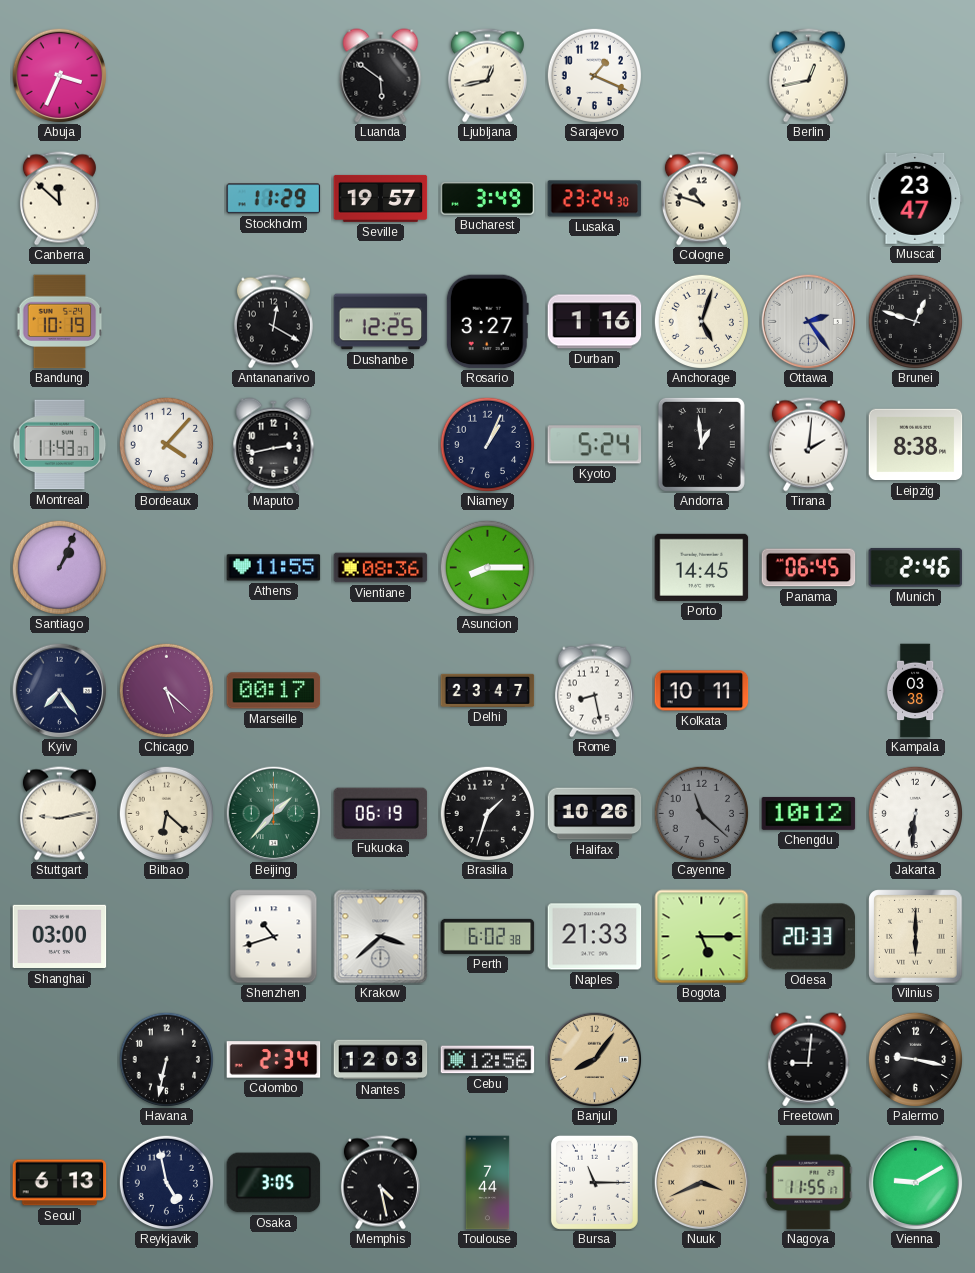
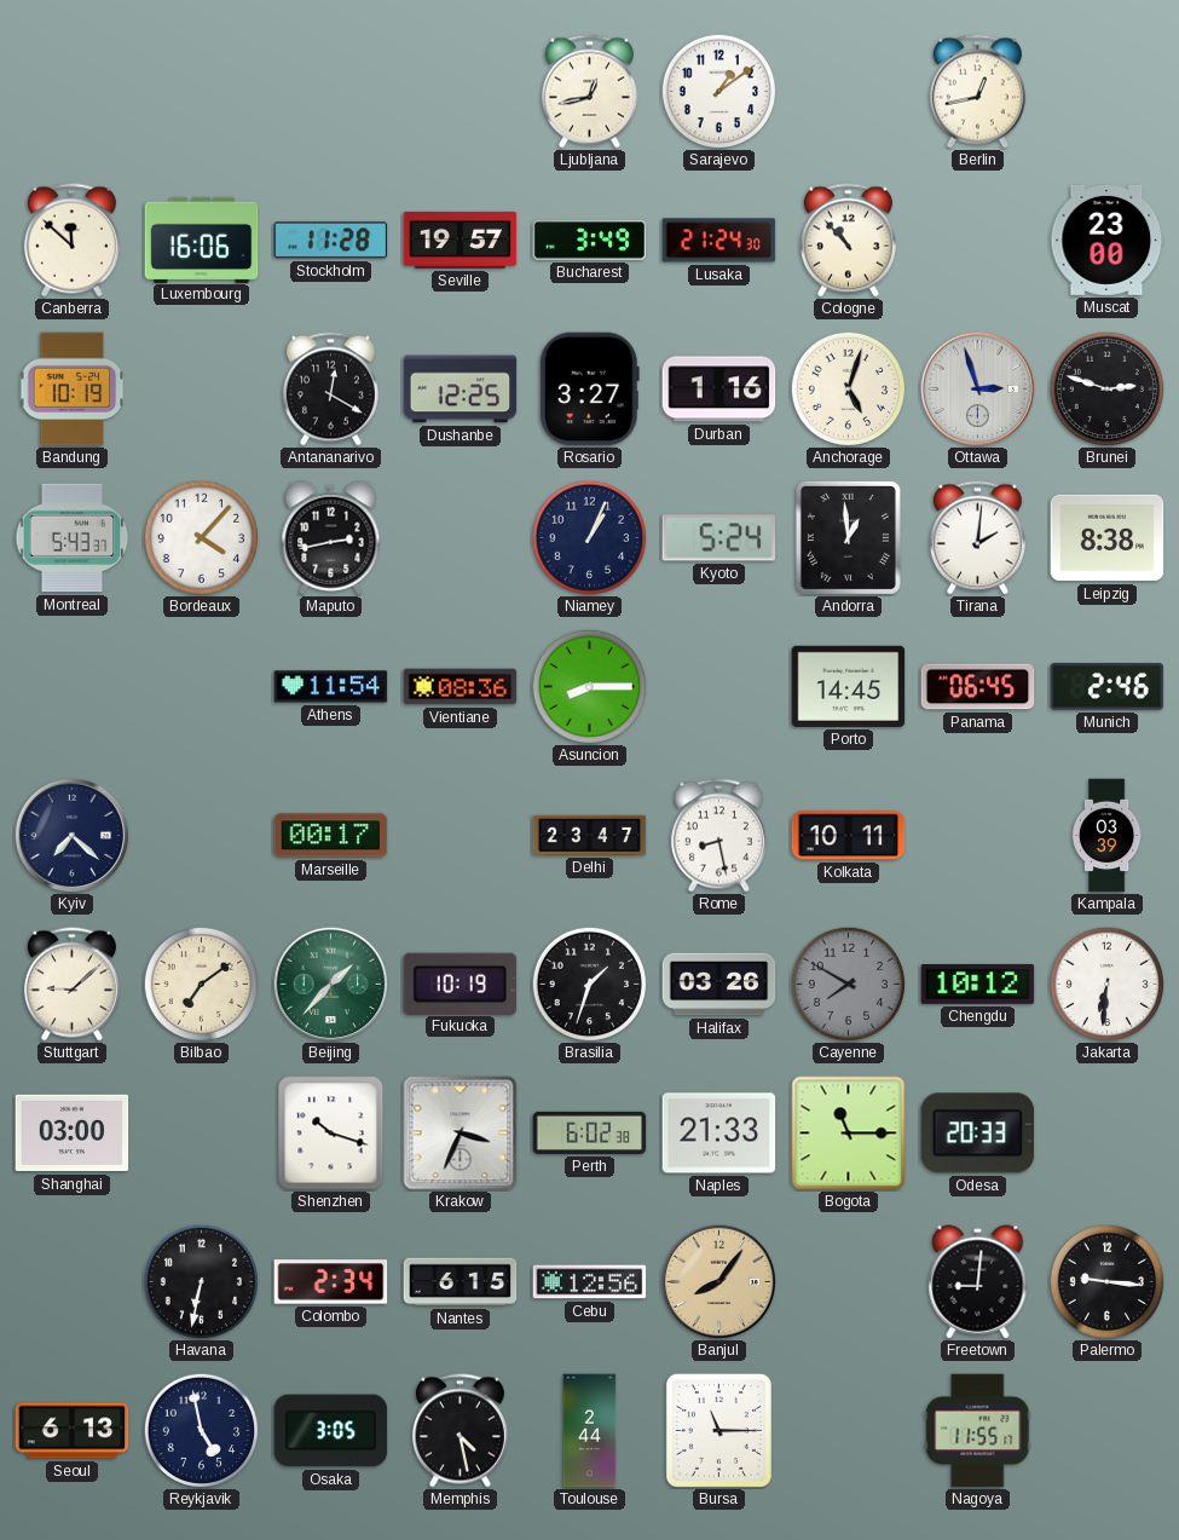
Abuja: 3:34 -> none (59, 75)
Luanda: 5:51 -> none (381, 76)
Sarajevo: 1:19 -> 1:09 (718, 91)
Luxembourg: none -> 16:06 (202, 240)
Stockholm: 11:29 -> 11:28 (331, 241)
Lusaka: 23:24 -> 21:24 (719, 241)
Cologne: 10:48 -> 10:53 (848, 241)
Muscat: 23:47 -> 23:00 (1108, 240)
Ottawa: 2:24 -> 2:57 (977, 388)
Brunei: 12:48 -> 2:48 (1106, 388)
Montreal: 11:43 -> 5:43 (73, 538)
Santiago: 1:04 -> none (59, 567)
Athens: 11:55 -> 11:54 (331, 687)
Kyiv: 7:24 -> 7:22 (71, 835)
Chicago: 5:22 -> none (166, 690)
Kampala: 03:38 -> 03:39 (1106, 836)
Stuttgart: 9:13 -> 9:08 (71, 985)
Bilbao: 6:22 -> 7:09 (201, 984)
Fukuoka: 06:19 -> 10:19 (461, 984)
Halifax: 10:26 -> 03:26 (719, 985)
Cayenne: 11:22 -> 7:50 (848, 984)
Shenzhen: 10:42 -> 10:18 (331, 1134)
Krakow: 3:38 -> 3:34 (461, 1134)
Bogota: 5:15 -> 11:15 (849, 1134)
Vilnius: 6:00 -> none (916, 937)
Nantes: 12:03 -> 6:15 (461, 1282)
Palermo: 9:17 -> 9:16 (1106, 1281)
Toulouse: 7:44 -> 2:44 (590, 1431)
Nuuk: 3:41 -> none (701, 1182)
Vienna: 9:10 -> none (915, 1182)
